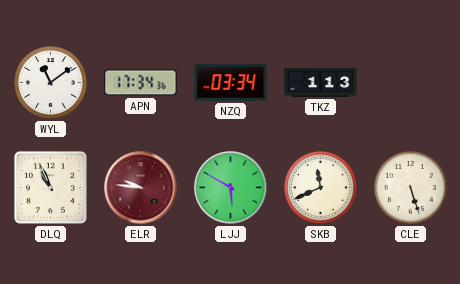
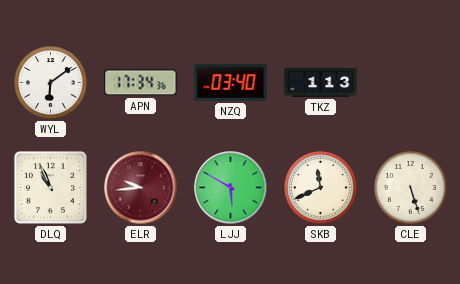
WYL: 11:09 -> 6:09 (51, 83)
NZQ: 03:34 -> 03:40 (231, 83)
ELR: 9:46 -> 9:44 (141, 188)
